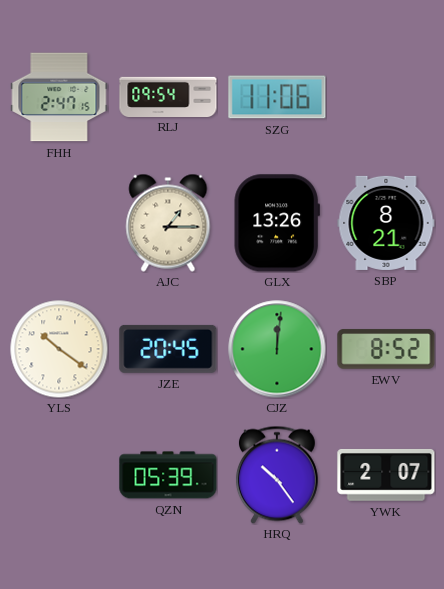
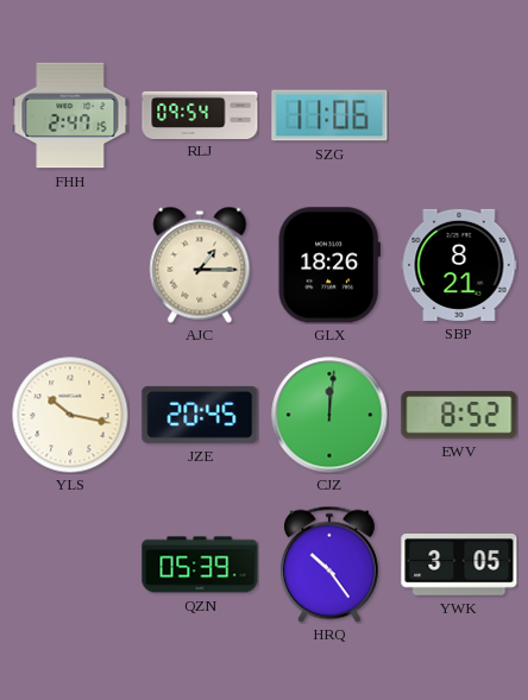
GLX: 13:26 -> 18:26 (329, 265)
YLS: 10:21 -> 10:17 (70, 415)
YWK: 2:07 -> 3:05 (459, 565)
